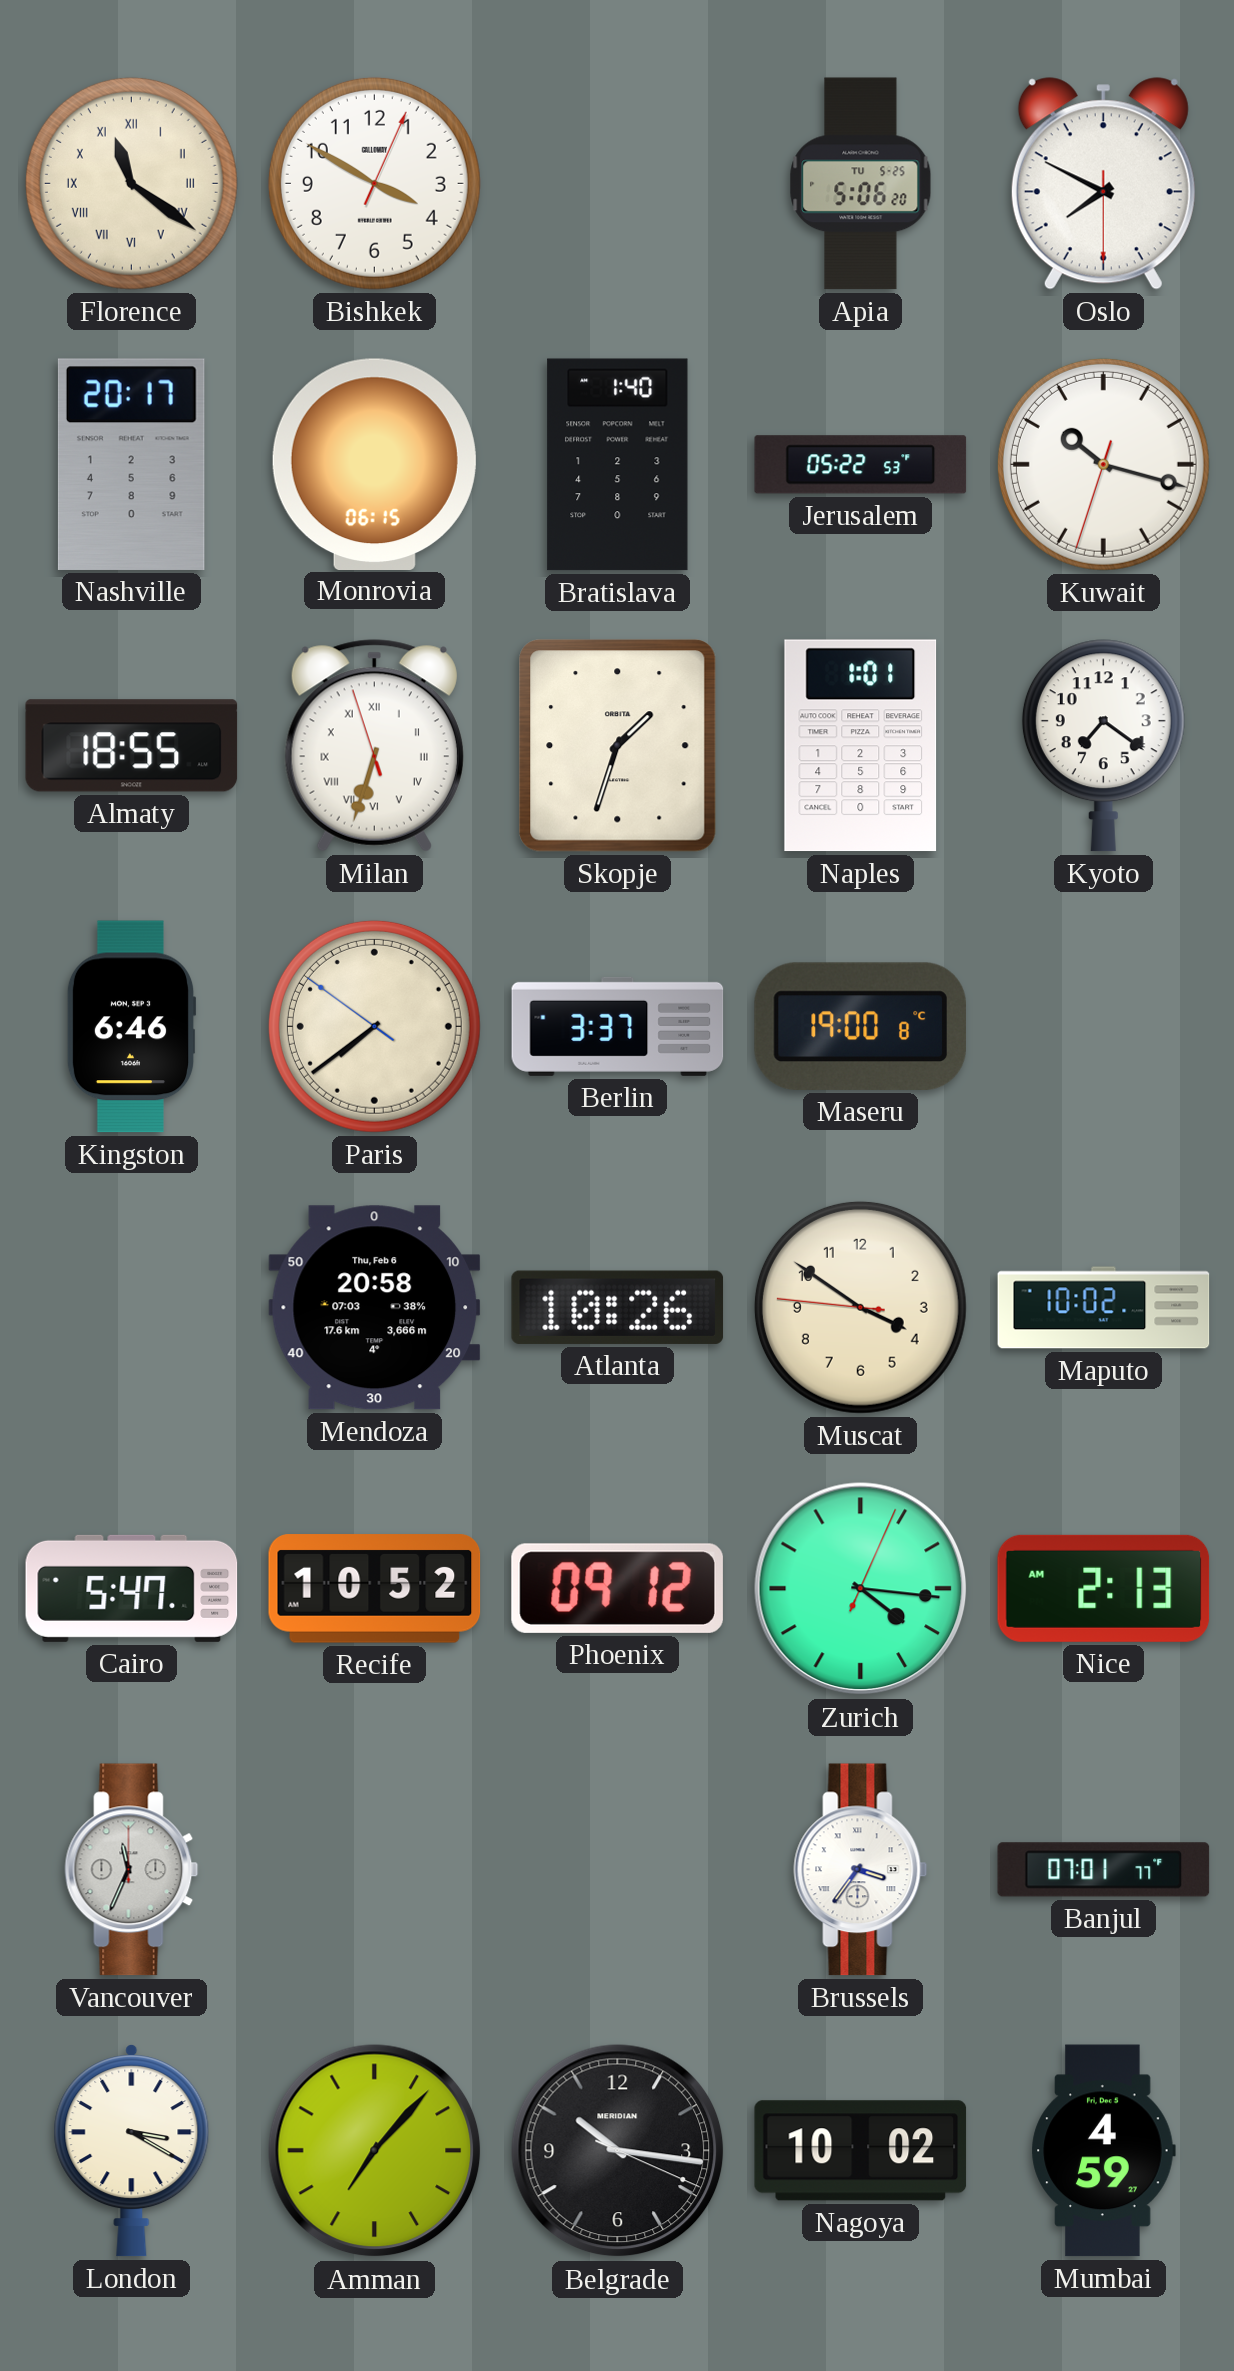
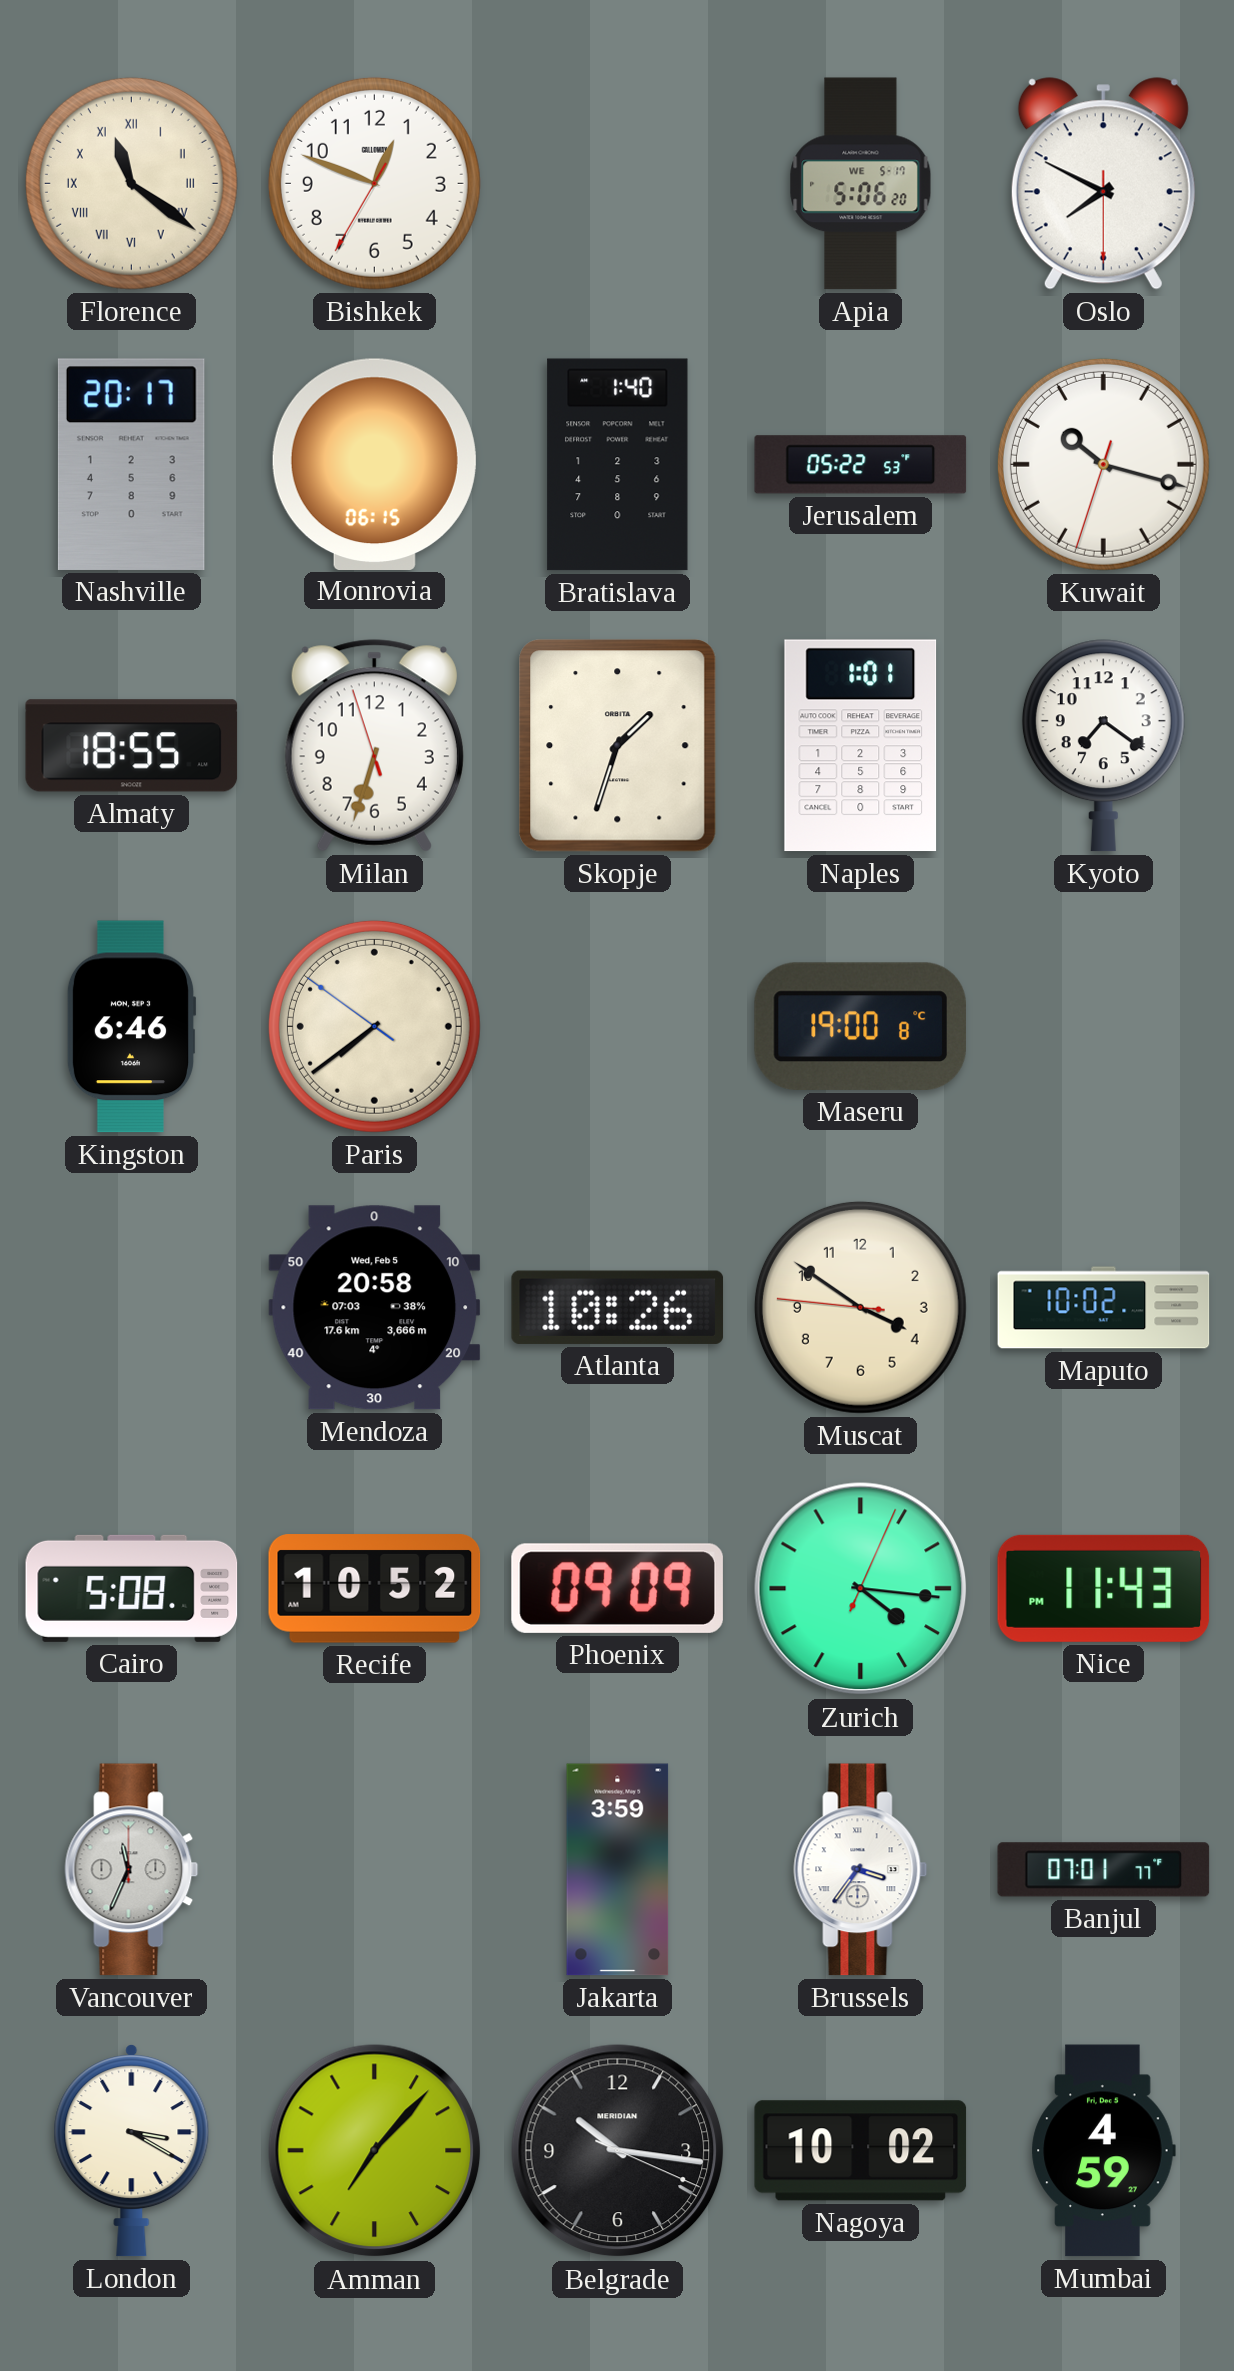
Bishkek: 3:50 -> 12:48 (374, 183)
Apia date: TU 5-25 -> WE 5-17 (861, 184)
Milan numerals: Roman -> Arabic (374, 746)
Berlin: 3:37 -> none (618, 1026)
Mendoza date: Thu, Feb 6 -> Wed, Feb 5 (375, 1308)
Cairo: 5:47 -> 5:08 (132, 1588)
Phoenix: 09:12 -> 09:09 (617, 1588)
Nice: 2:13 -> 11:43 (1104, 1588)
Jakarta: none -> 3:59 (618, 1870)
